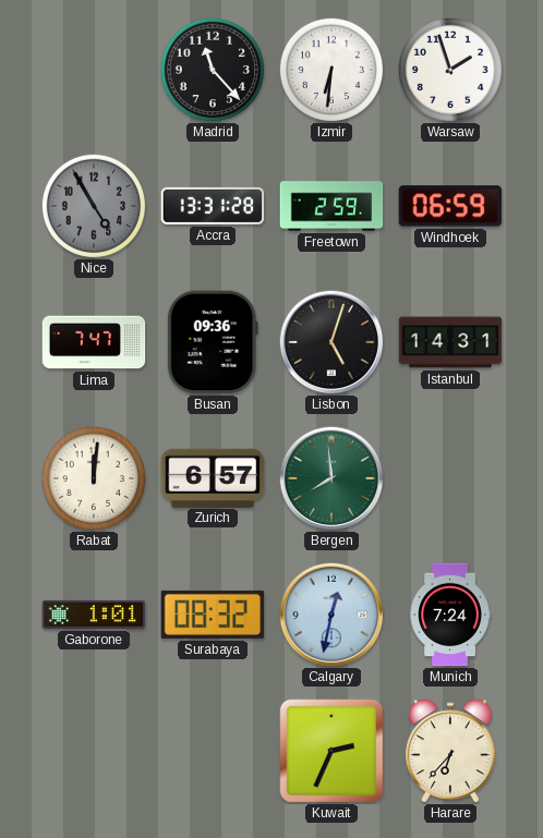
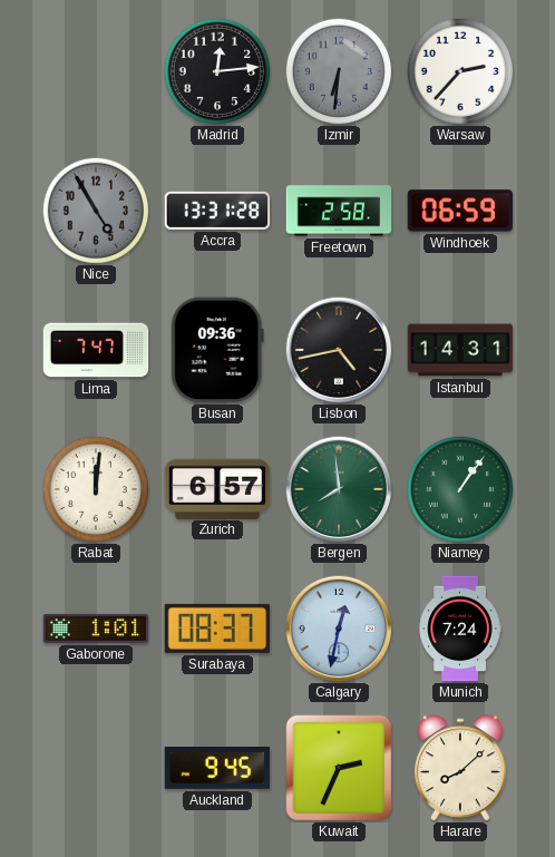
Madrid: 11:23 -> 12:14 (216, 70)
Izmir dial: white -> grey (338, 70)
Warsaw: 1:57 -> 2:37 (459, 70)
Freetown: 2:59 -> 2:58 (339, 211)
Lisbon: 5:03 -> 4:43 (339, 350)
Niamey: none -> 1:06 (459, 488)
Surabaya: 08:32 -> 08:37 (217, 629)
Auckland: none -> 9:45 (217, 769)
Harare: 6:37 -> 8:08 (460, 768)
